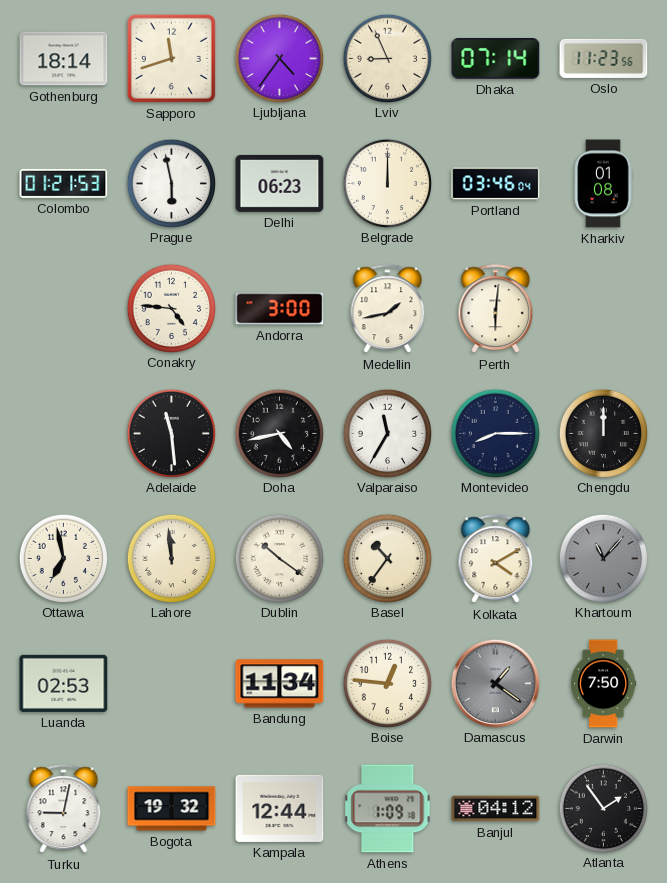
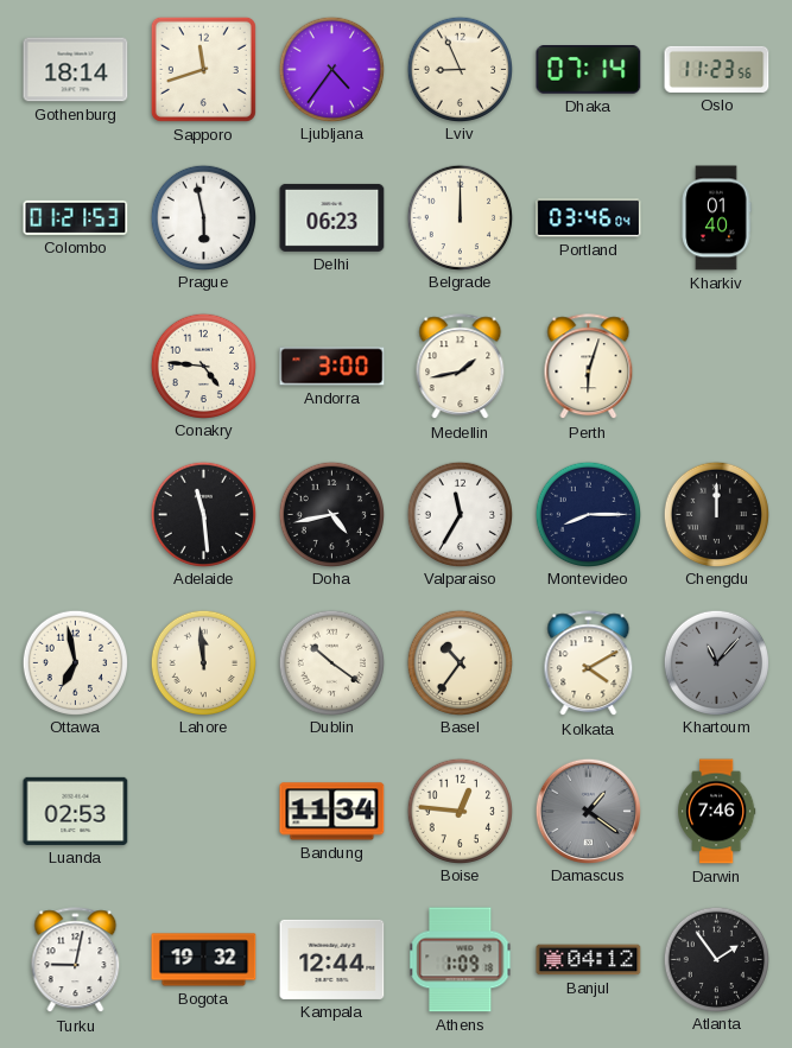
Kharkiv: 01:08 -> 01:40 (716, 218)
Perth: 6:01 -> 6:03 (589, 367)
Darwin: 7:50 -> 7:46 (717, 812)
